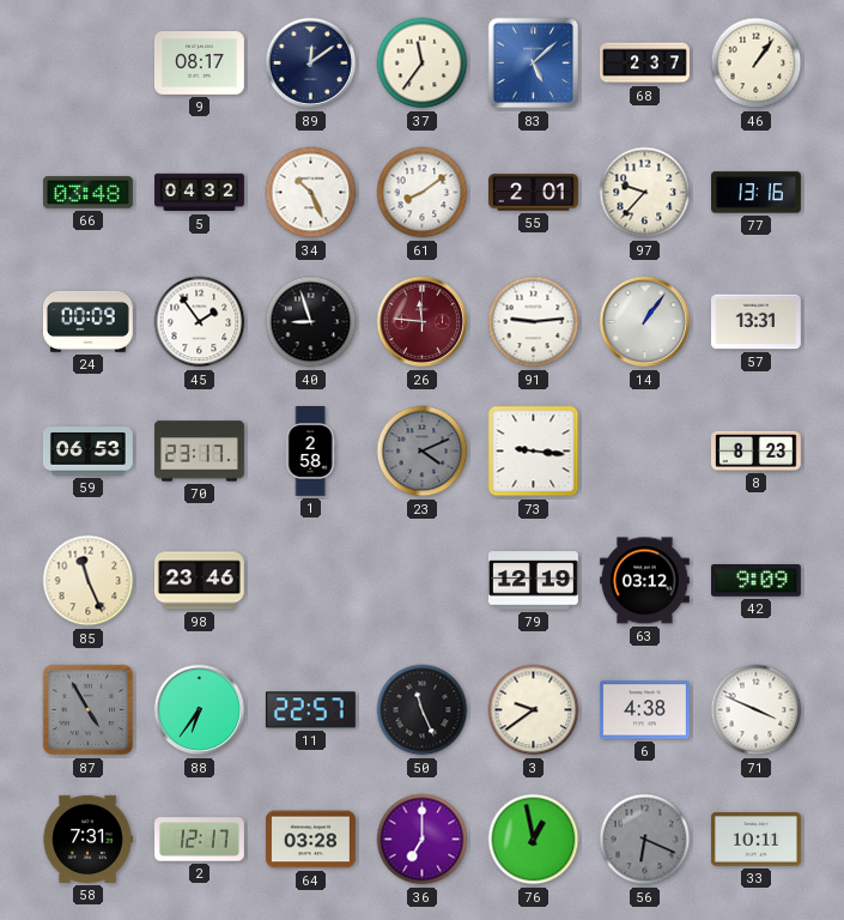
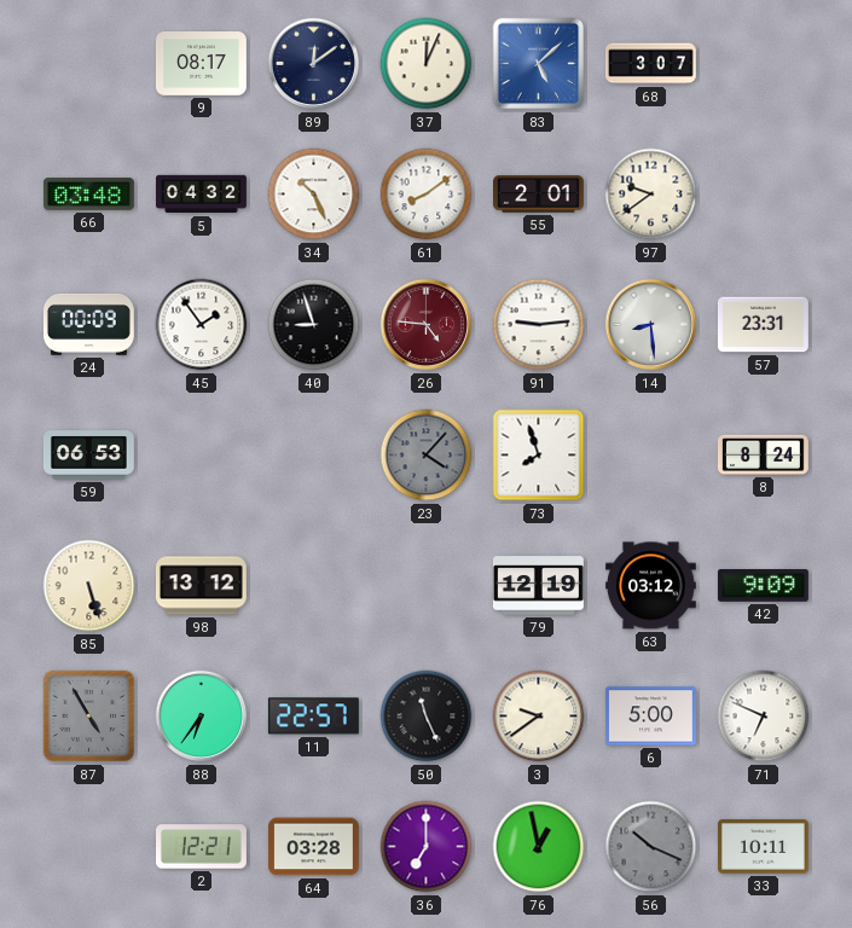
37: 11:36 -> 12:04 (427, 64)
68: 2:37 -> 3:07 (651, 64)
46: 1:06 -> none (757, 63)
97: 9:37 -> 9:39 (651, 195)
77: 13:16 -> none (757, 193)
26: 11:46 -> 4:46 (427, 325)
14: 1:06 -> 8:29 (651, 325)
57: 13:31 -> 23:31 (764, 325)
70: 23:17 -> none (200, 452)
1: 2:58 -> none (310, 452)
23: 4:11 -> 4:07 (427, 456)
73: 9:16 -> 7:57 (539, 456)
8: 8:23 -> 8:24 (763, 454)
85: 11:26 -> 5:27 (89, 586)
98: 23:46 -> 13:12 (201, 586)
6: 4:38 -> 5:00 (650, 717)
71: 3:49 -> 6:49 (764, 717)
58: 7:31 -> none (87, 839)
2: 12:17 -> 12:21 (202, 847)
56: 6:19 -> 10:19 (651, 847)
